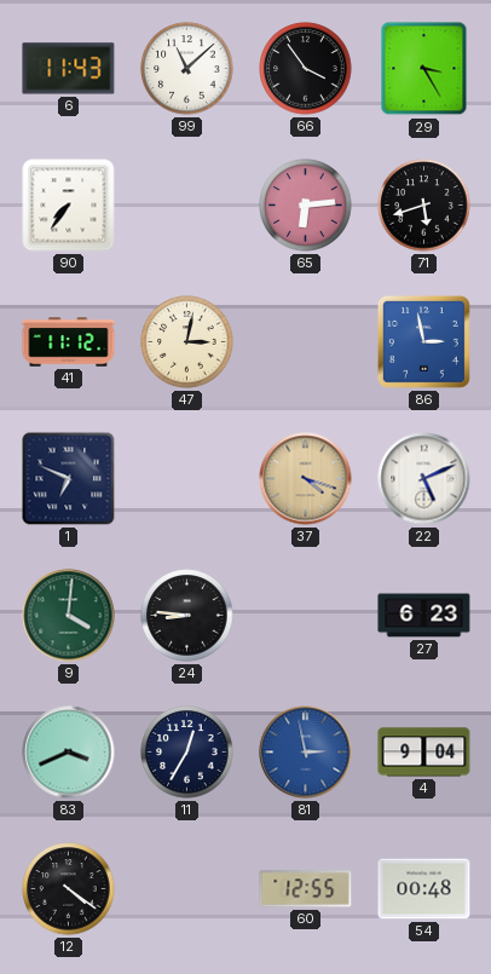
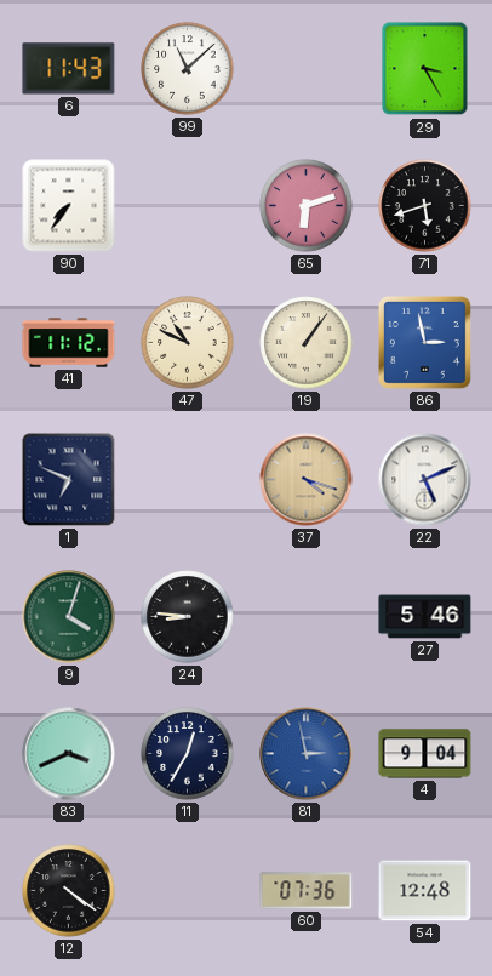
66: 3:54 -> none (306, 69)
65: 6:14 -> 6:12 (307, 206)
47: 3:02 -> 10:49 (188, 343)
19: none -> 1:06 (307, 343)
9: 4:01 -> 4:03 (69, 617)
27: 6:23 -> 5:46 (425, 617)
60: 12:55 -> 07:36 (307, 891)
54: 00:48 -> 12:48 (425, 891)
